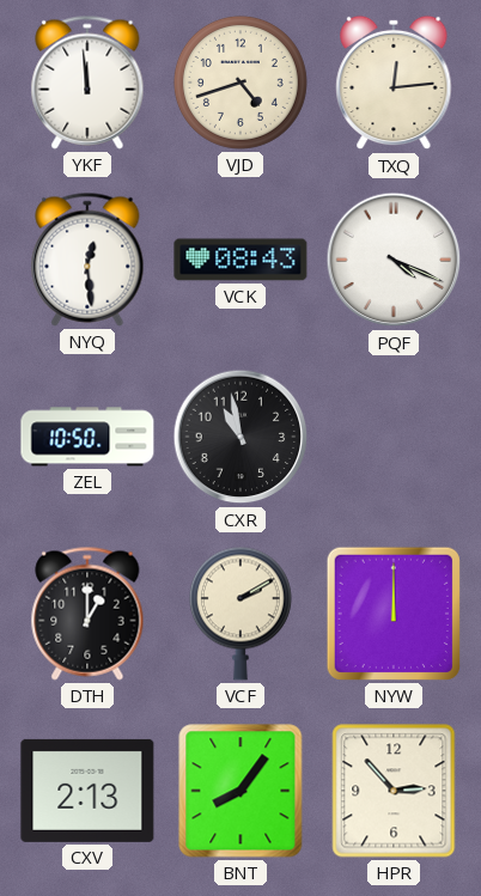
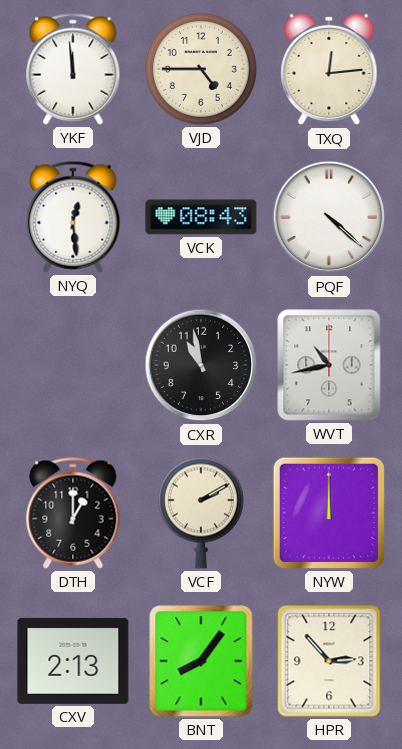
VJD: 4:42 -> 4:45 (201, 69)
PQF: 4:19 -> 4:22 (329, 217)
ZEL: 10:50 -> none (87, 437)
WVT: none -> 10:43 (329, 365)
